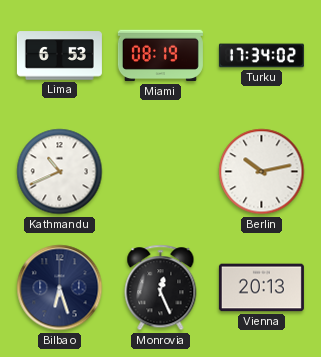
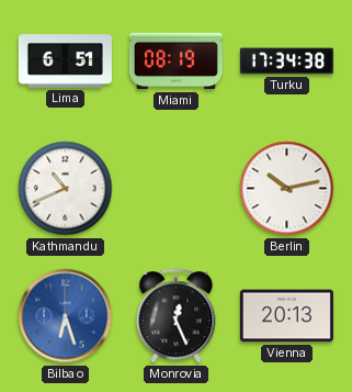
Lima: 6:53 -> 6:51 (65, 61)
Turku: 17:34:02 -> 17:34:38 (286, 61)
Bilbao dial: navy -> blue (66, 316)
